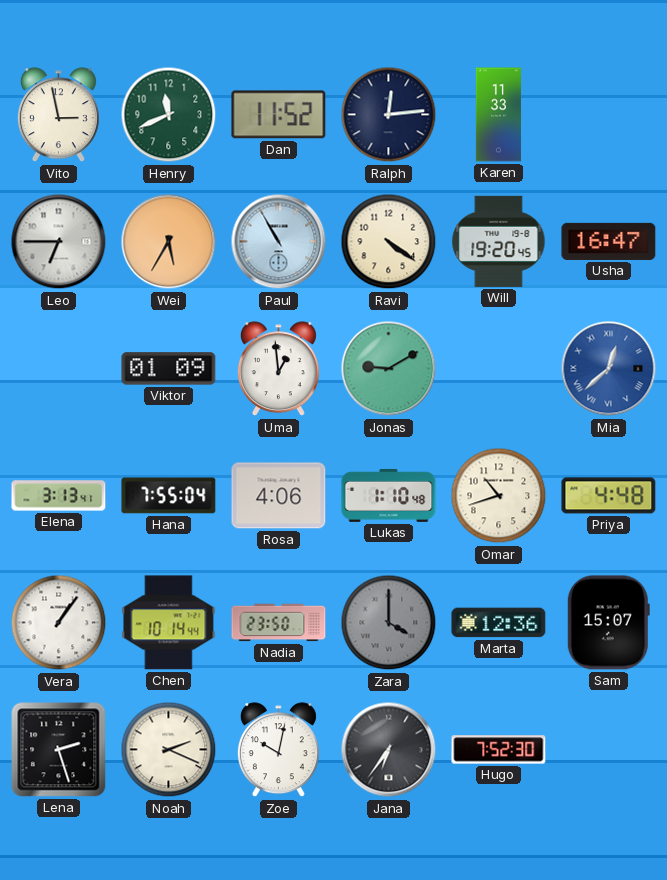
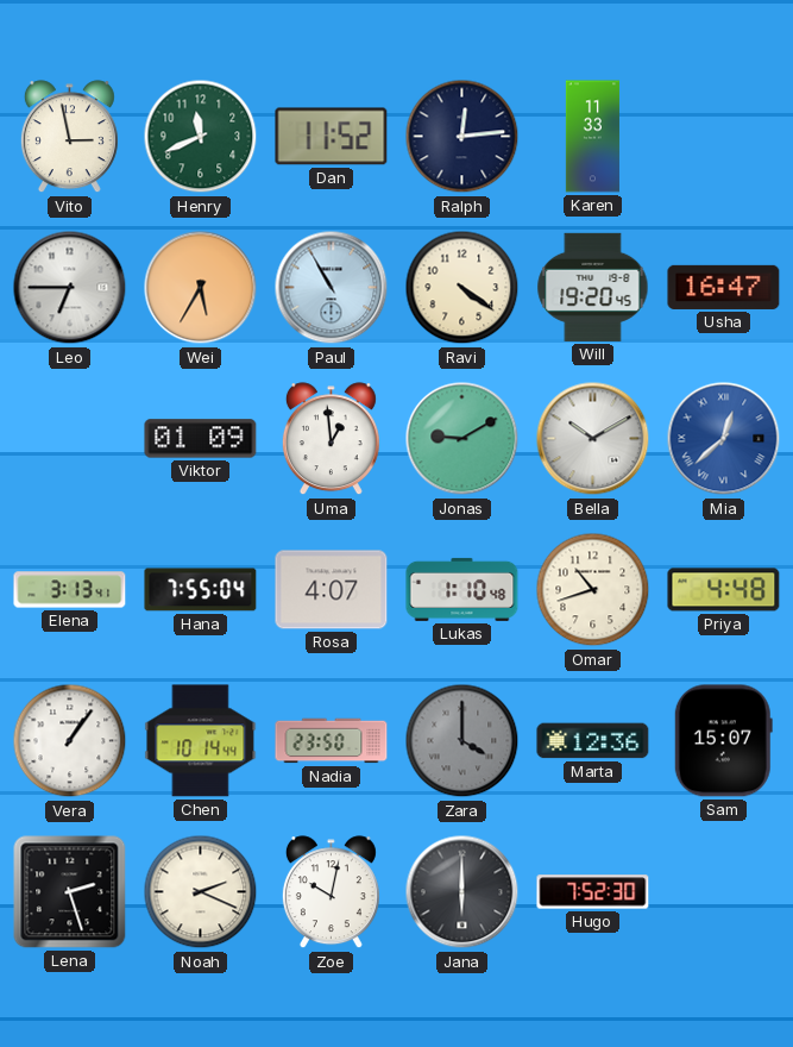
Bella: none -> 10:10 (593, 439)
Rosa: 4:06 -> 4:07 (332, 590)
Jana: 6:36 -> 6:00 (462, 892)
